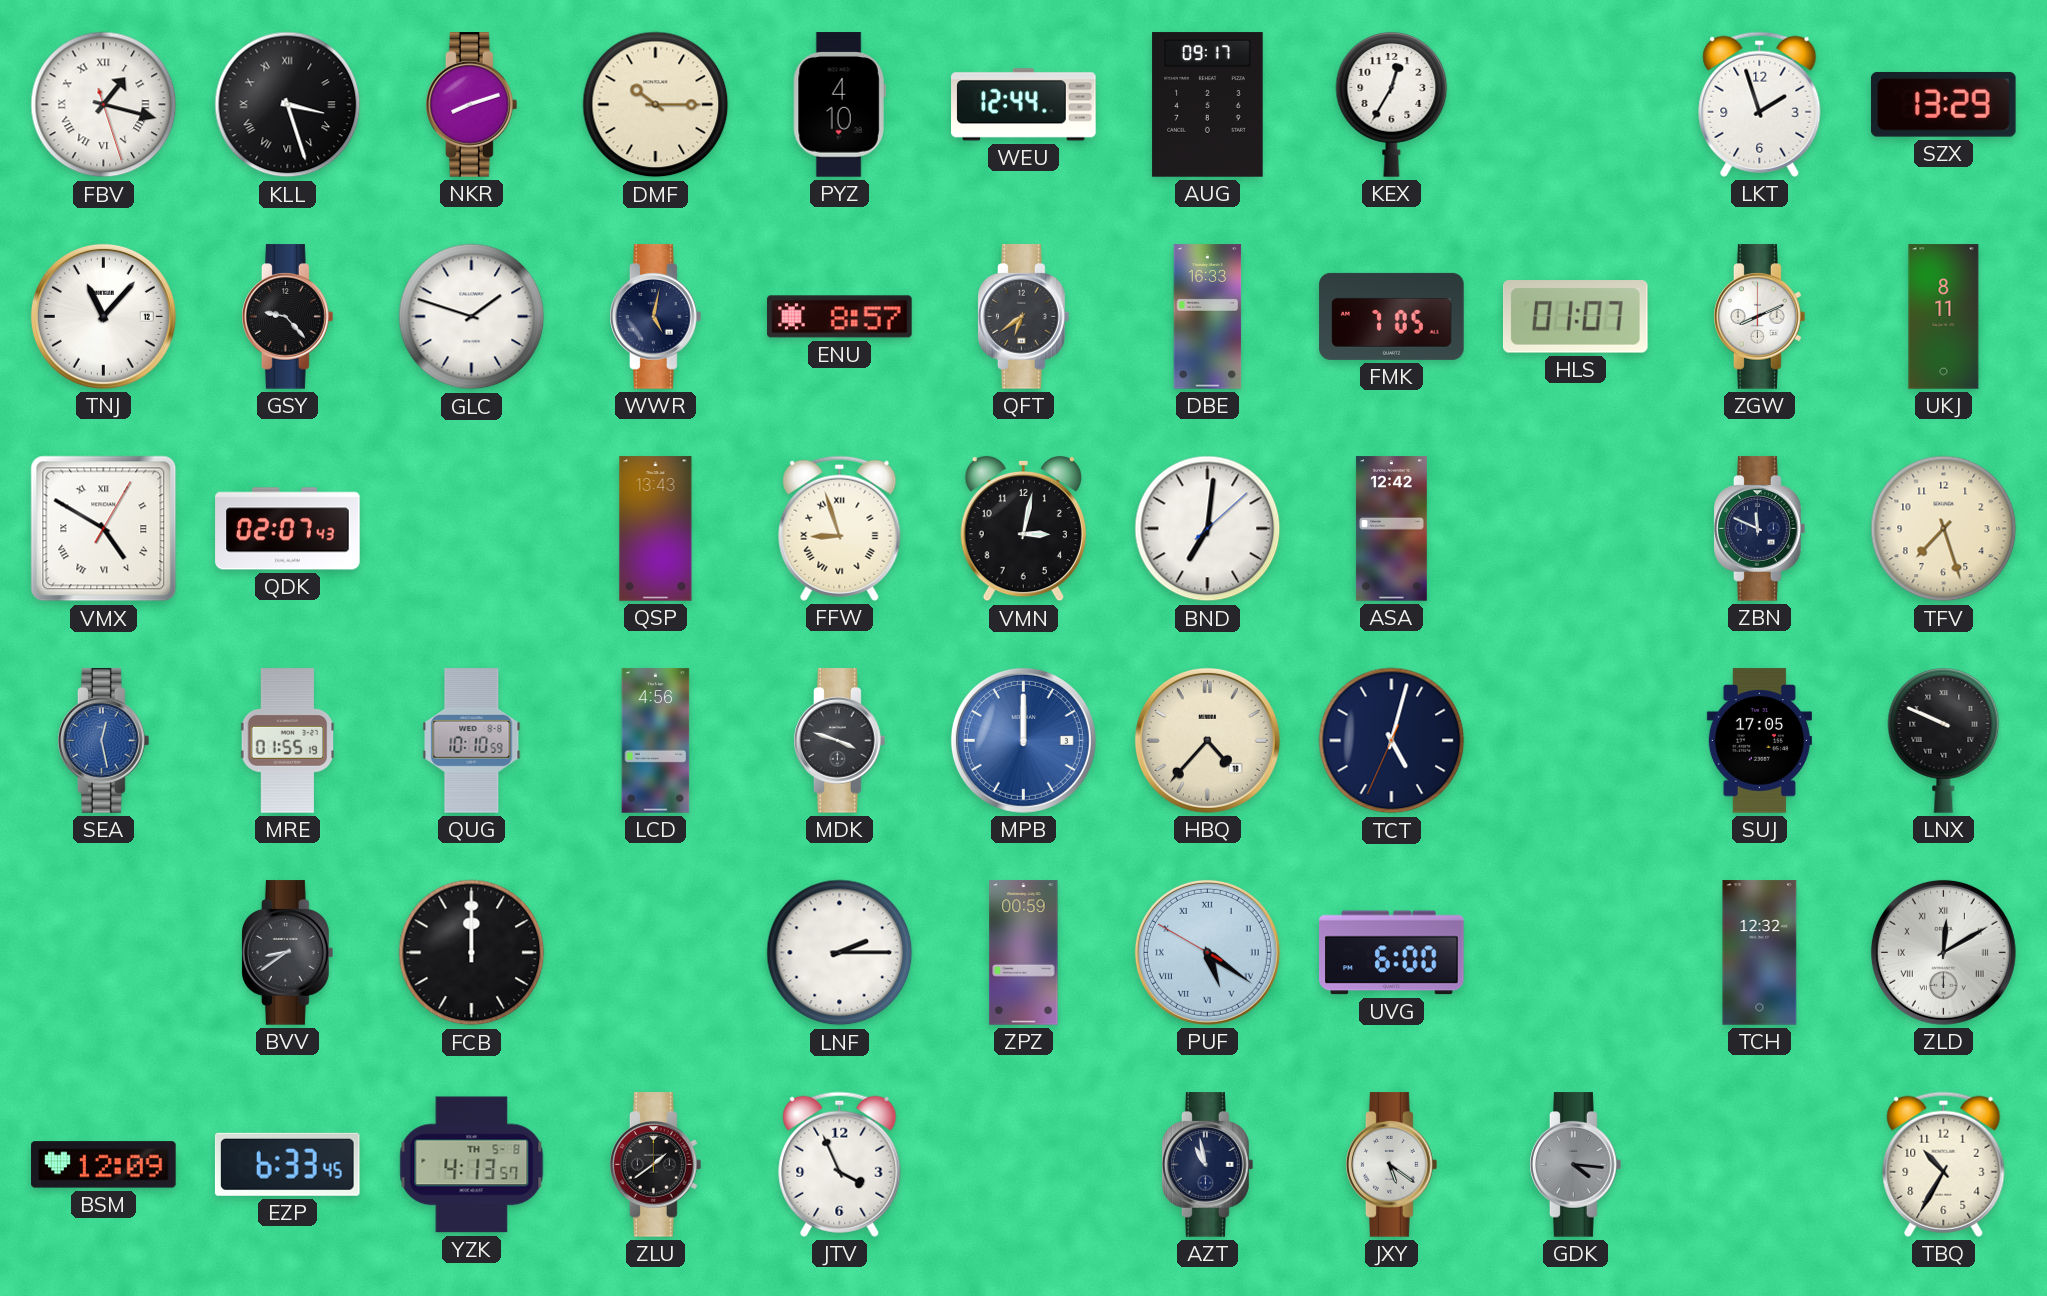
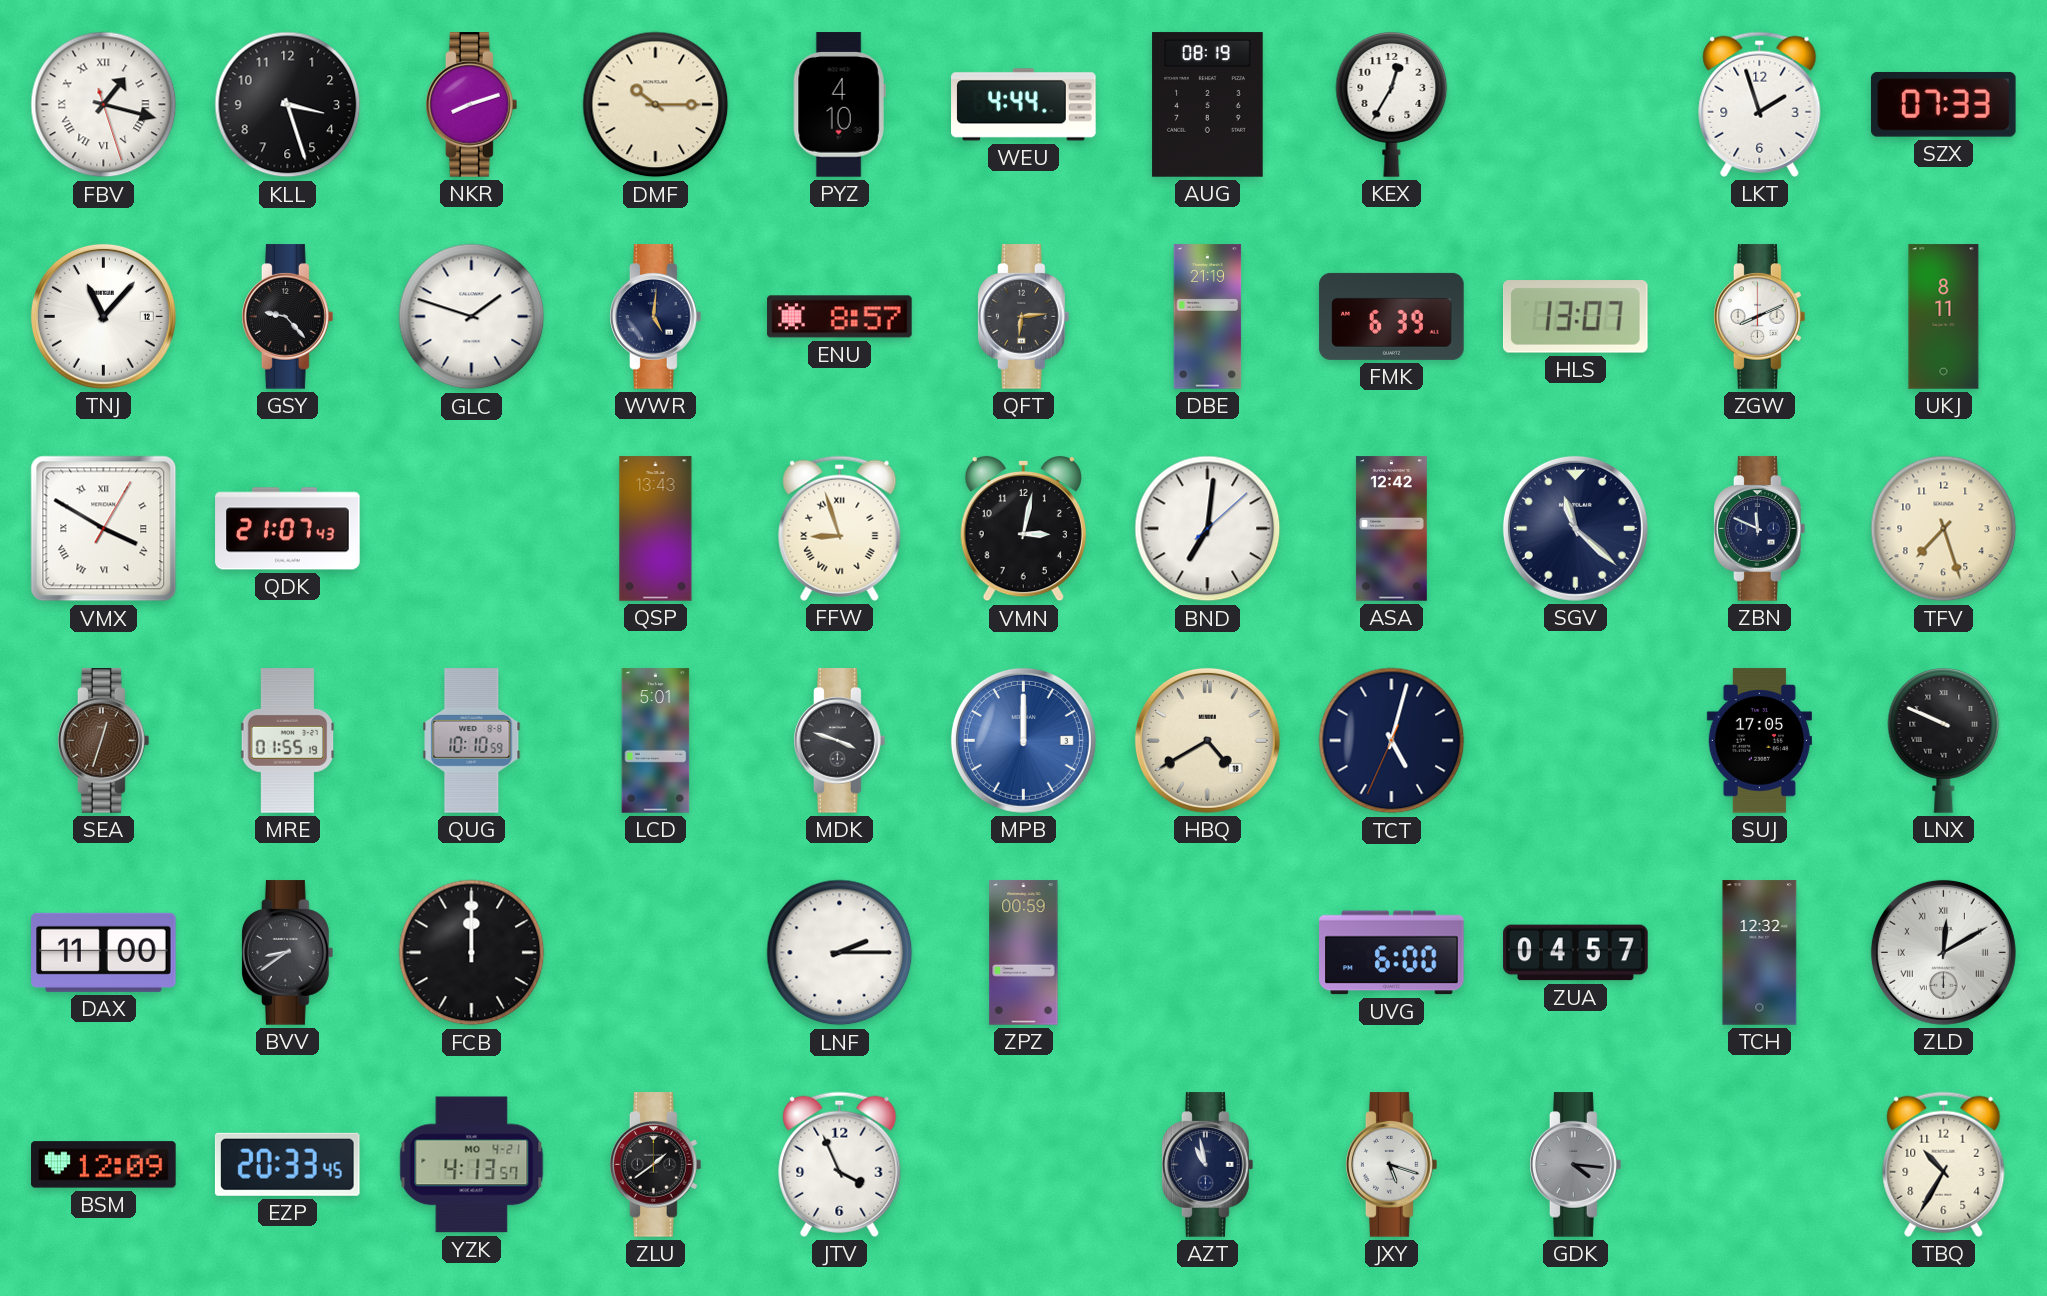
KLL numerals: Roman -> Arabic (288, 105)
WEU: 12:44 -> 4:44 (1024, 105)
AUG: 09:17 -> 08:19 (1208, 105)
SZX: 13:29 -> 07:33 (1943, 105)
WWR: 5:02 -> 5:01 (656, 317)
QFT: 6:39 -> 6:14 (1024, 317)
DBE: 16:33 -> 21:19 (1208, 317)
FMK: 7:05 -> 6:39 (1392, 316)
HLS: 01:07 -> 13:07 (1576, 317)
VMX: 4:50 -> 3:50 (104, 529)
QDK: 02:07 -> 21:07 (288, 529)
SGV: none -> 11:22 (1575, 528)
SEA: 12:28 -> 12:33 (104, 741)
SEA dial: blue -> brown (104, 741)
LCD: 4:56 -> 5:01 (656, 741)
HBQ: 4:37 -> 4:40 (1207, 740)
DAX: none -> 11:00 (104, 952)
PUF: 5:20 -> none (1207, 952)
ZUA: none -> 04:57 (1576, 953)
EZP: 6:33 -> 20:33 (287, 1164)
YZK date: TH 5-8 -> MO 4-21 (472, 1165)
JXY: 5:21 -> 5:18 (1392, 1165)
